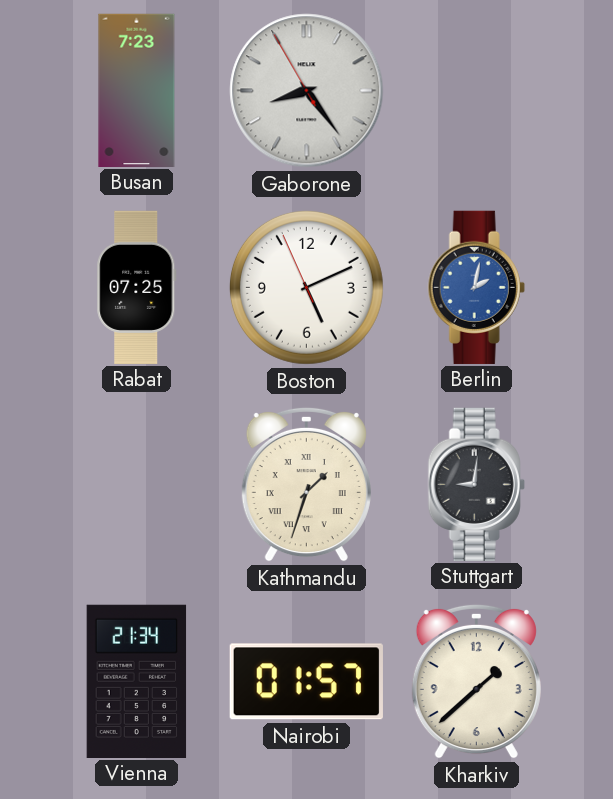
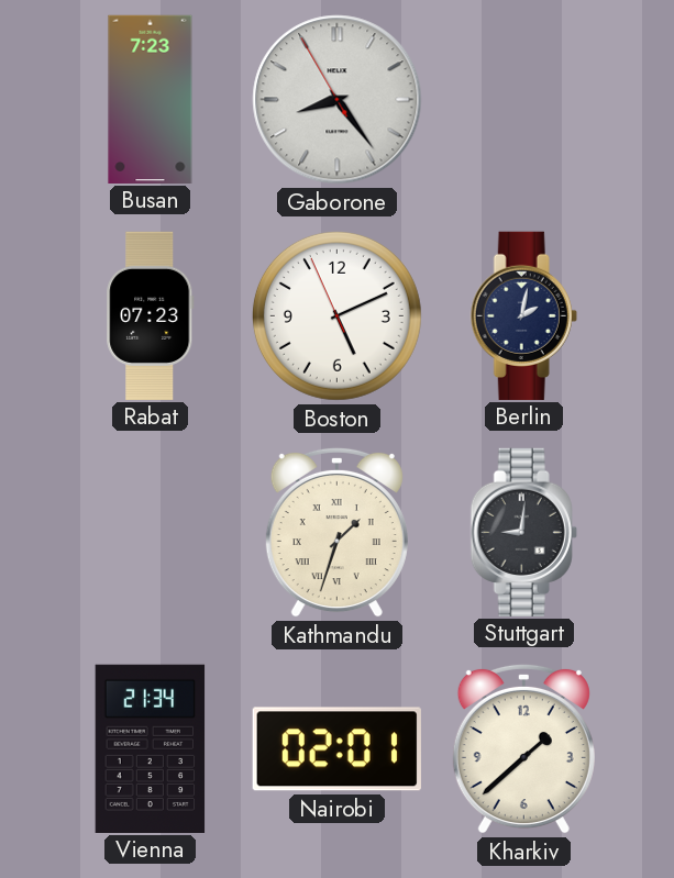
Rabat: 07:25 -> 07:23 (151, 315)
Berlin dial: blue -> navy (523, 315)
Nairobi: 01:57 -> 02:01 (336, 749)
